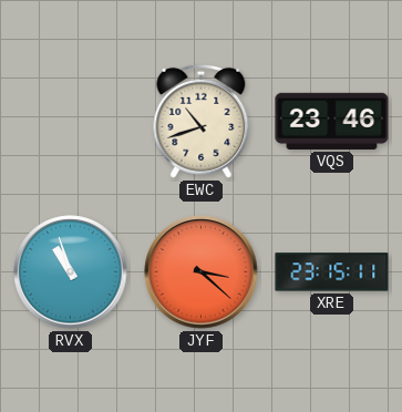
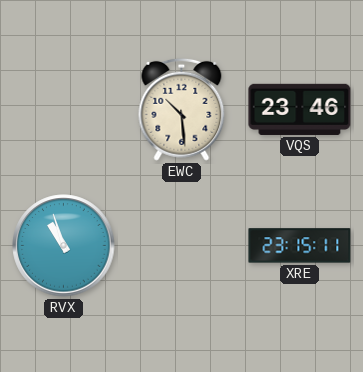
EWC: 10:42 -> 10:29 (182, 109)
JYF: 3:22 -> none (202, 272)
